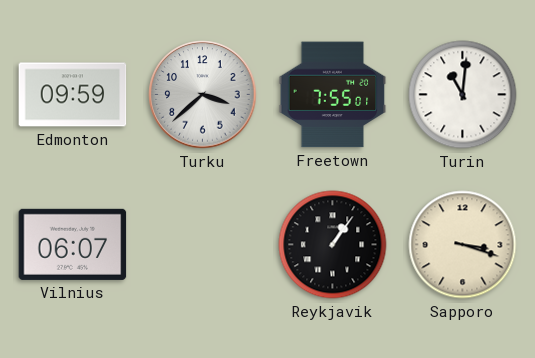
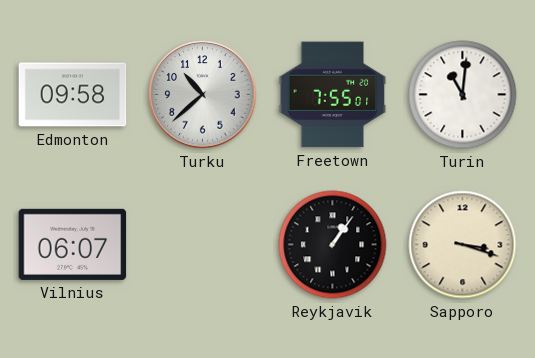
Edmonton: 09:59 -> 09:58 (73, 95)
Turku: 3:38 -> 10:38 (203, 95)
